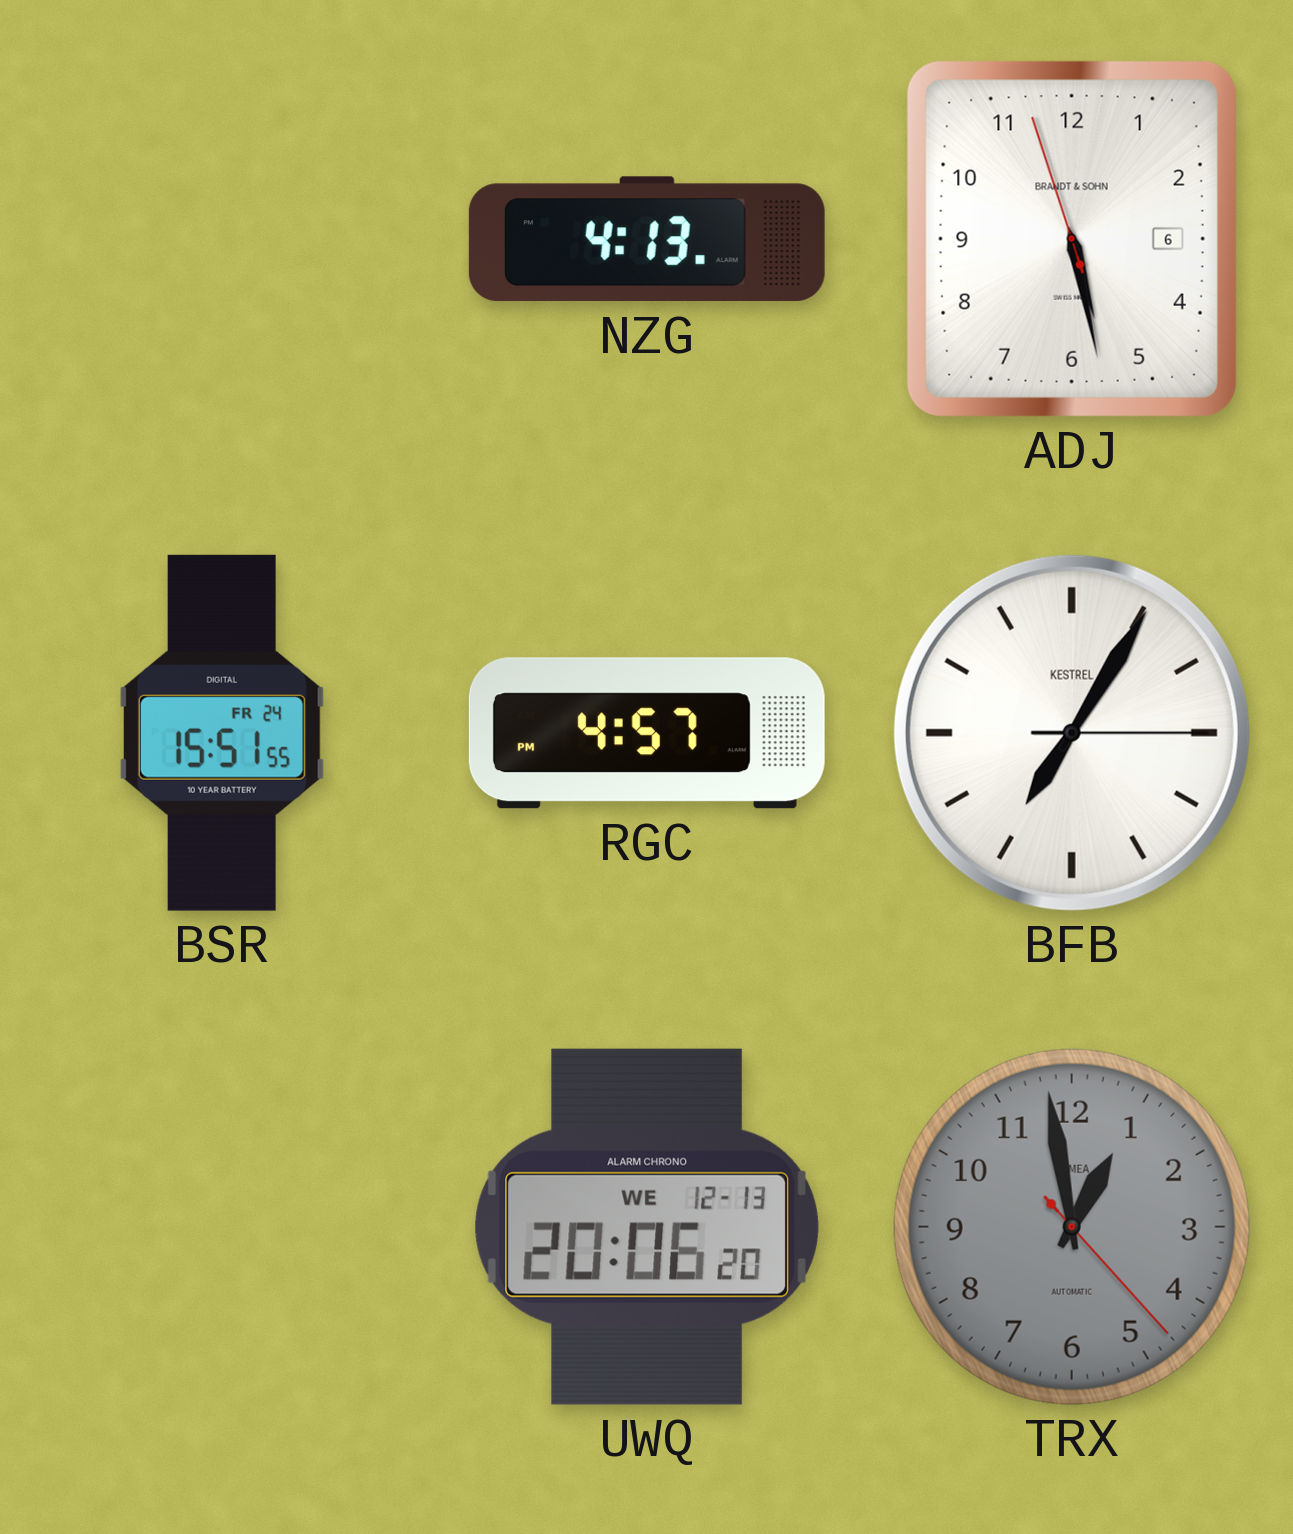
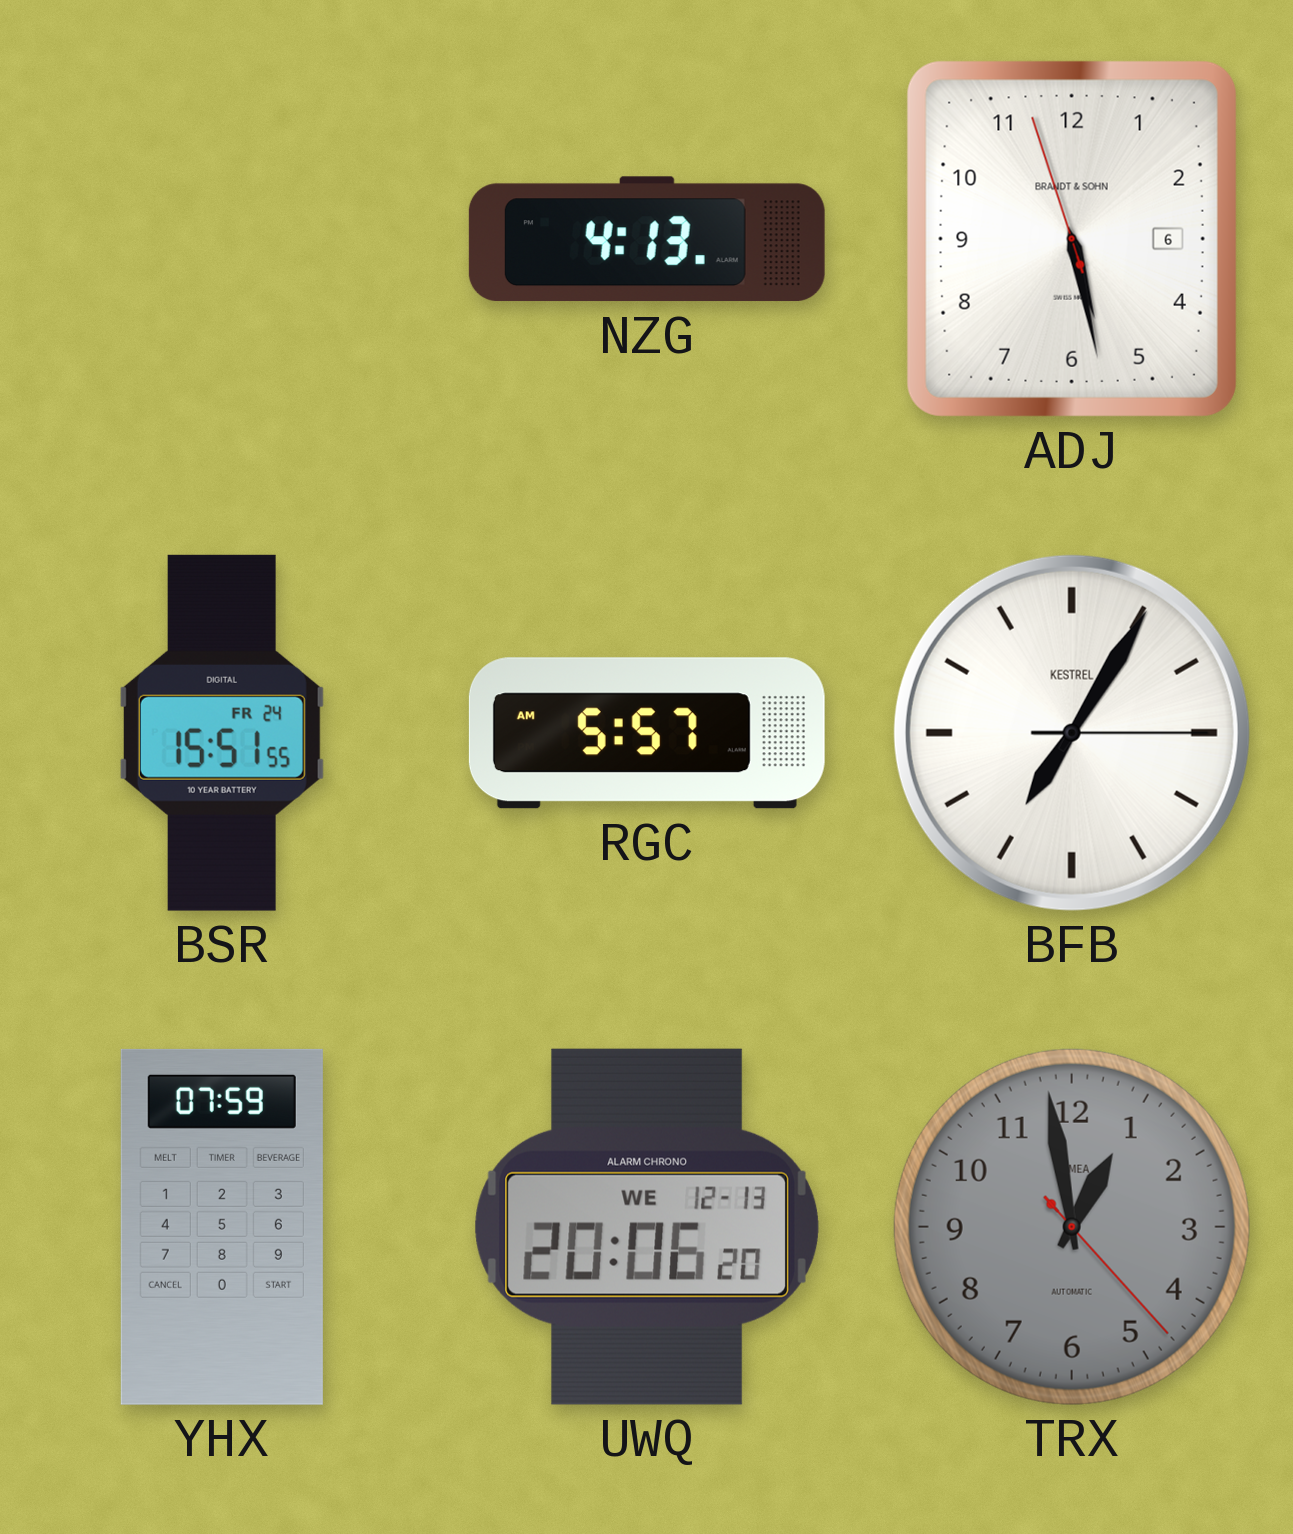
RGC: 4:57 -> 5:57 (647, 733)
YHX: none -> 07:59 (222, 1227)
